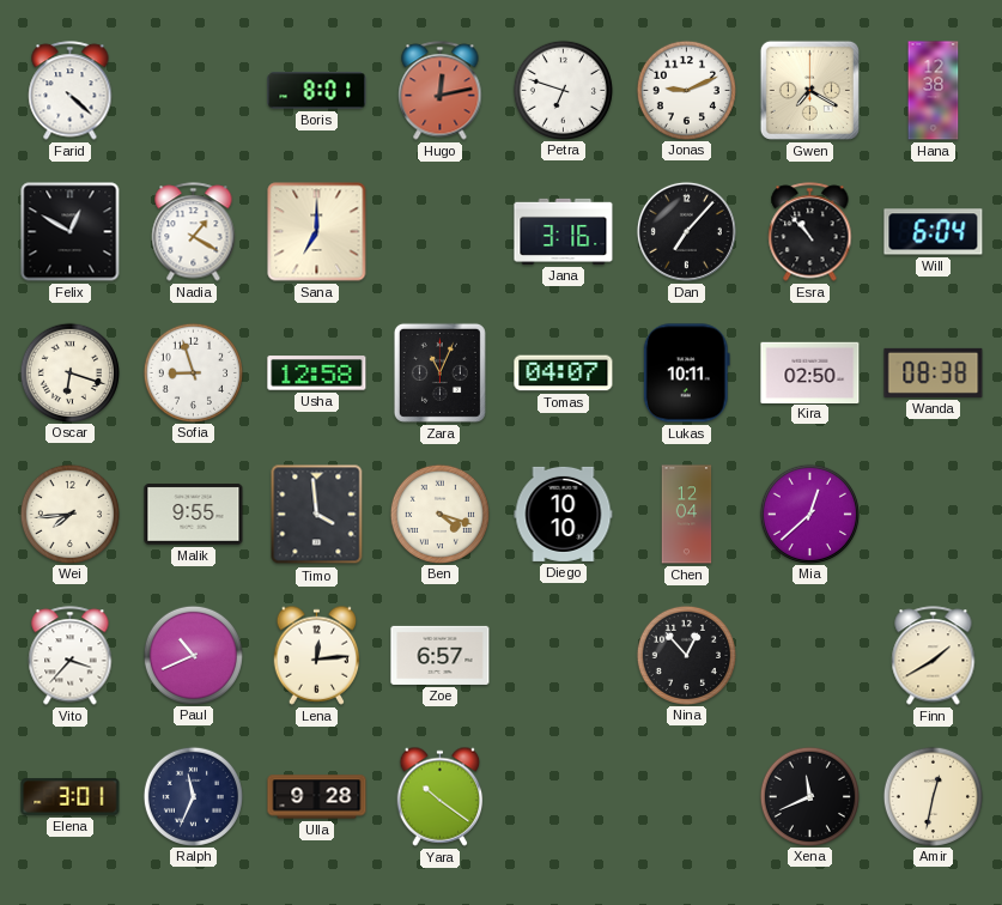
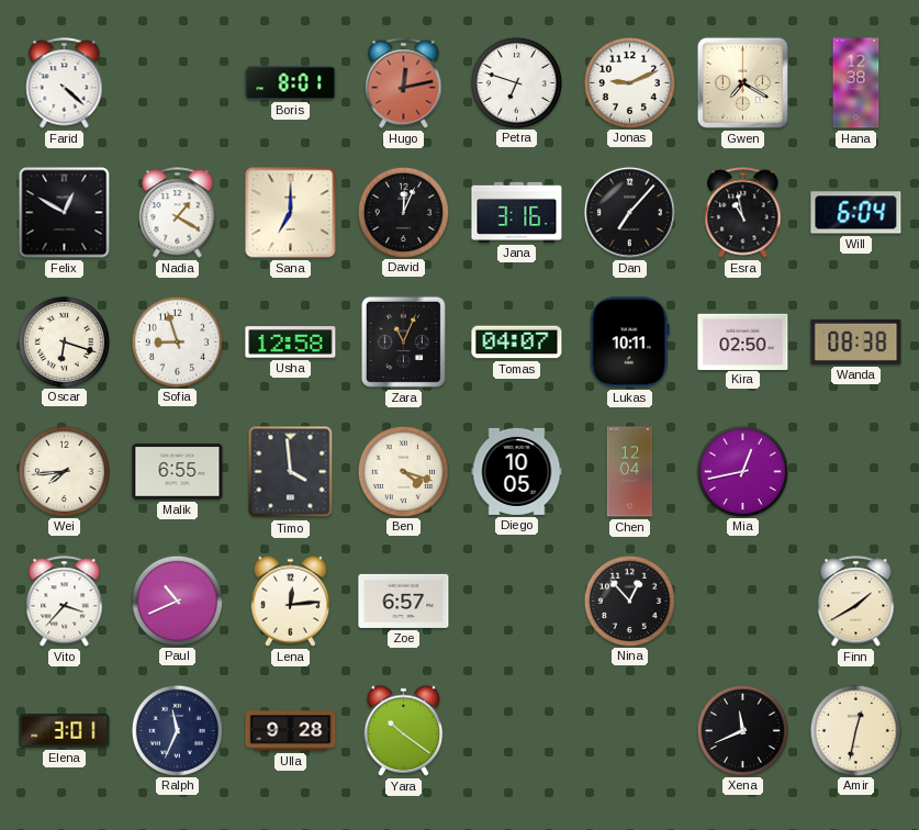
David: none -> 12:04 (403, 212)
Esra: 10:53 -> 10:58 (743, 213)
Malik: 9:55 -> 6:55 (178, 472)
Diego: 10:10 -> 10:05 (517, 471)
Mia: 12:38 -> 12:43 (742, 471)
